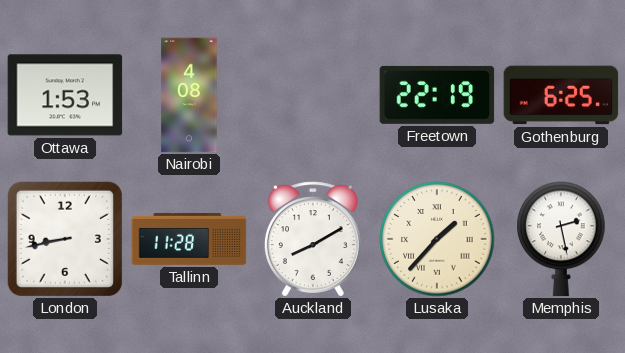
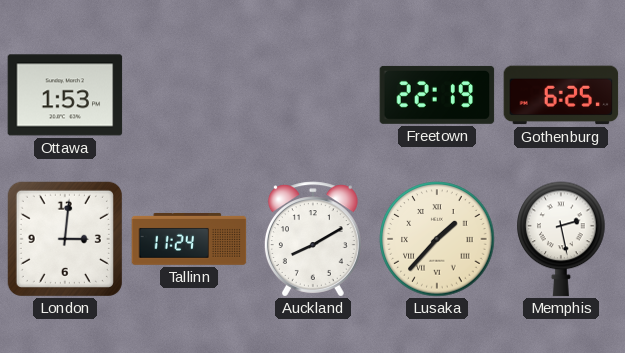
Nairobi: 4:08 -> none (189, 95)
London: 8:43 -> 3:01 (65, 239)
Tallinn: 11:28 -> 11:24 (189, 240)
